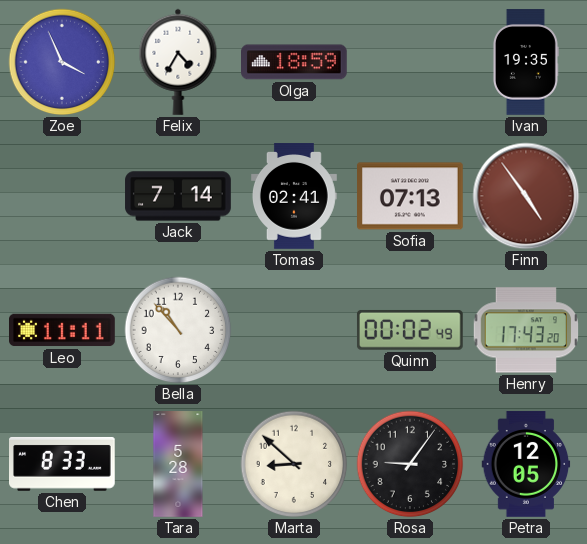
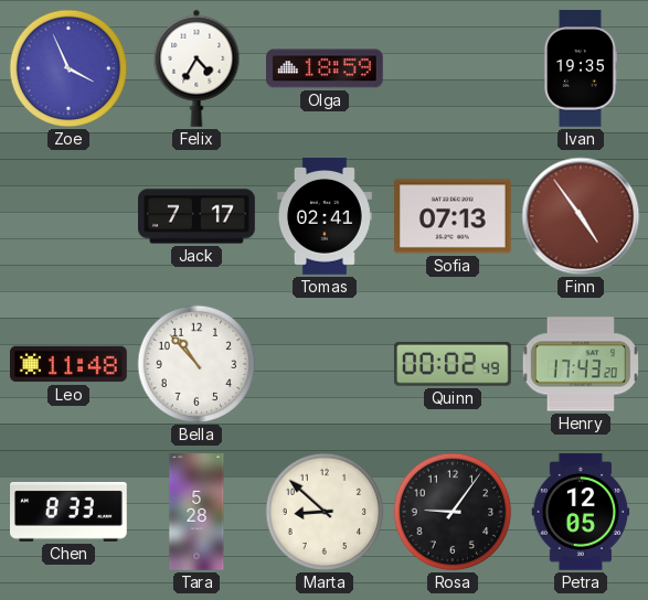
Jack: 7:14 -> 7:17 (196, 216)
Leo: 11:11 -> 11:48 (68, 364)
